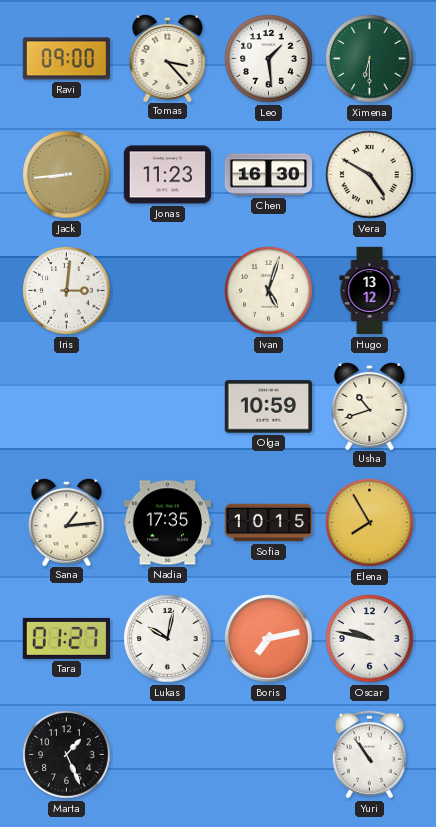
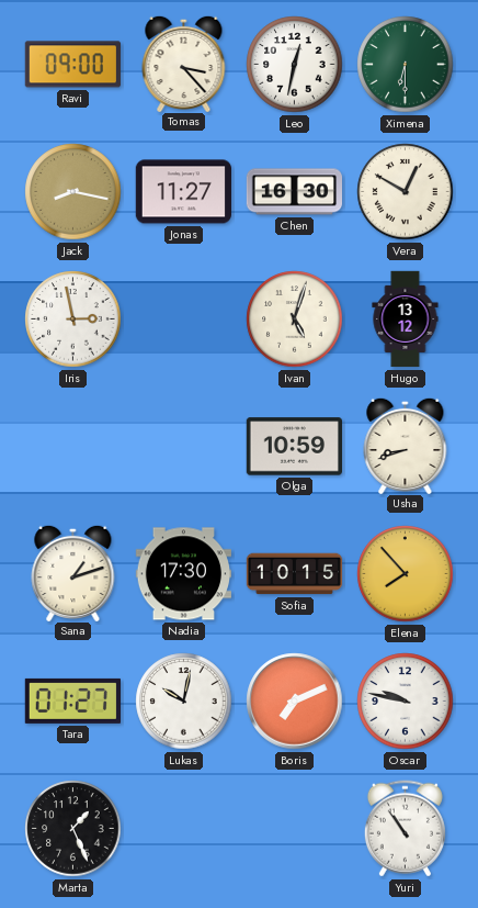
Leo: 1:29 -> 12:32 (295, 65)
Jack: 8:44 -> 8:17 (73, 192)
Jonas: 11:23 -> 11:27 (183, 192)
Vera: 4:50 -> 12:50 (406, 192)
Iris: 3:01 -> 2:58 (73, 320)
Usha: 10:42 -> 8:42 (406, 445)
Sana: 1:14 -> 1:12 (73, 572)
Nadia: 17:35 -> 17:30 (183, 574)
Elena: 7:55 -> 7:53 (406, 574)
Boris: 7:13 -> 7:11 (295, 702)
